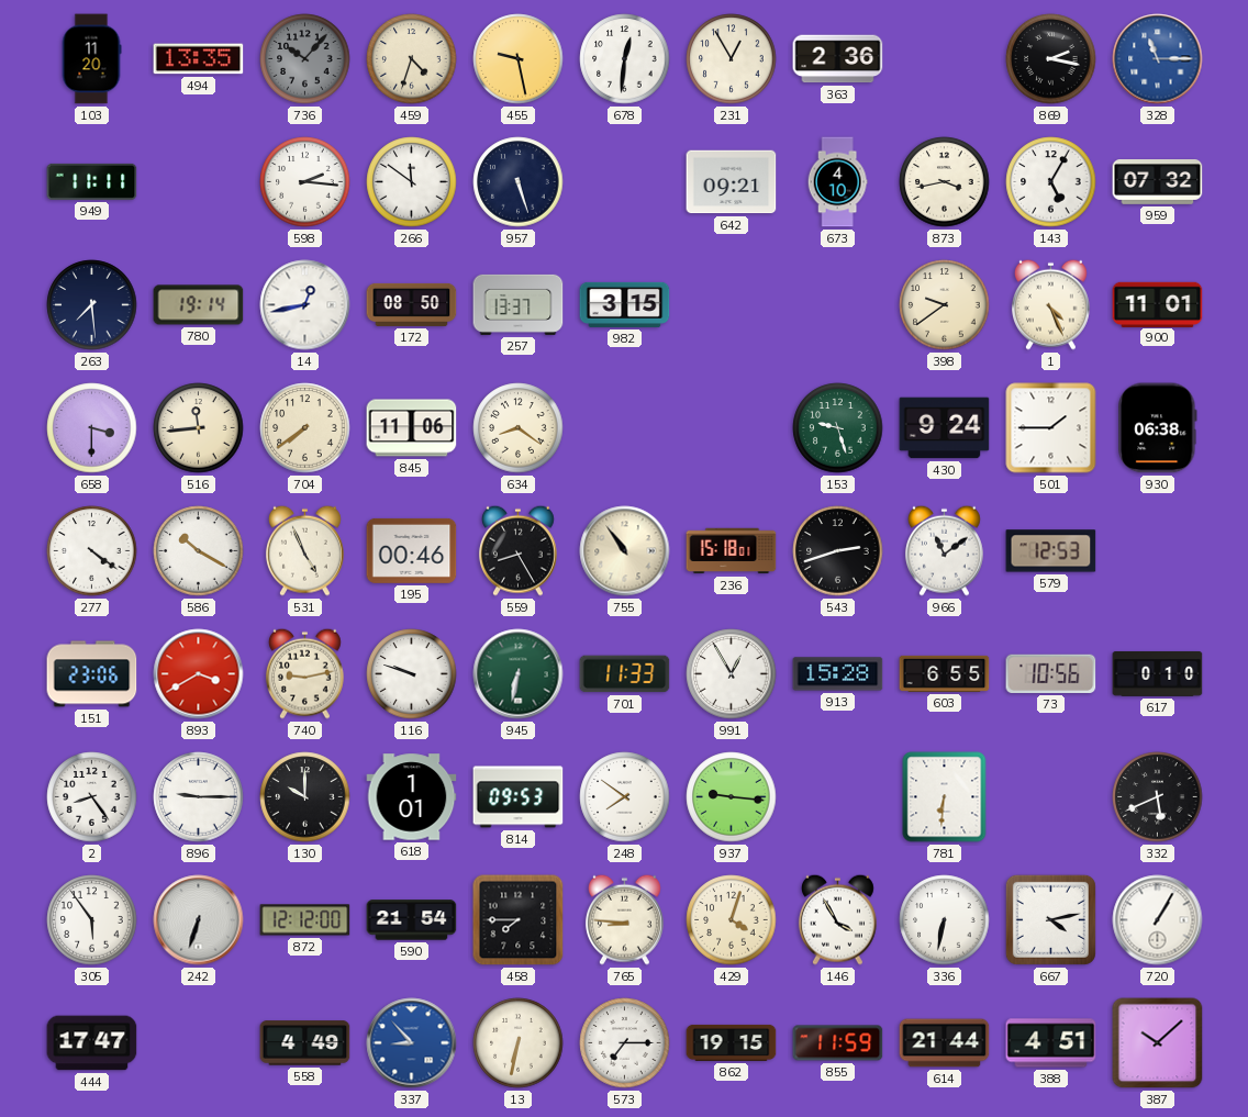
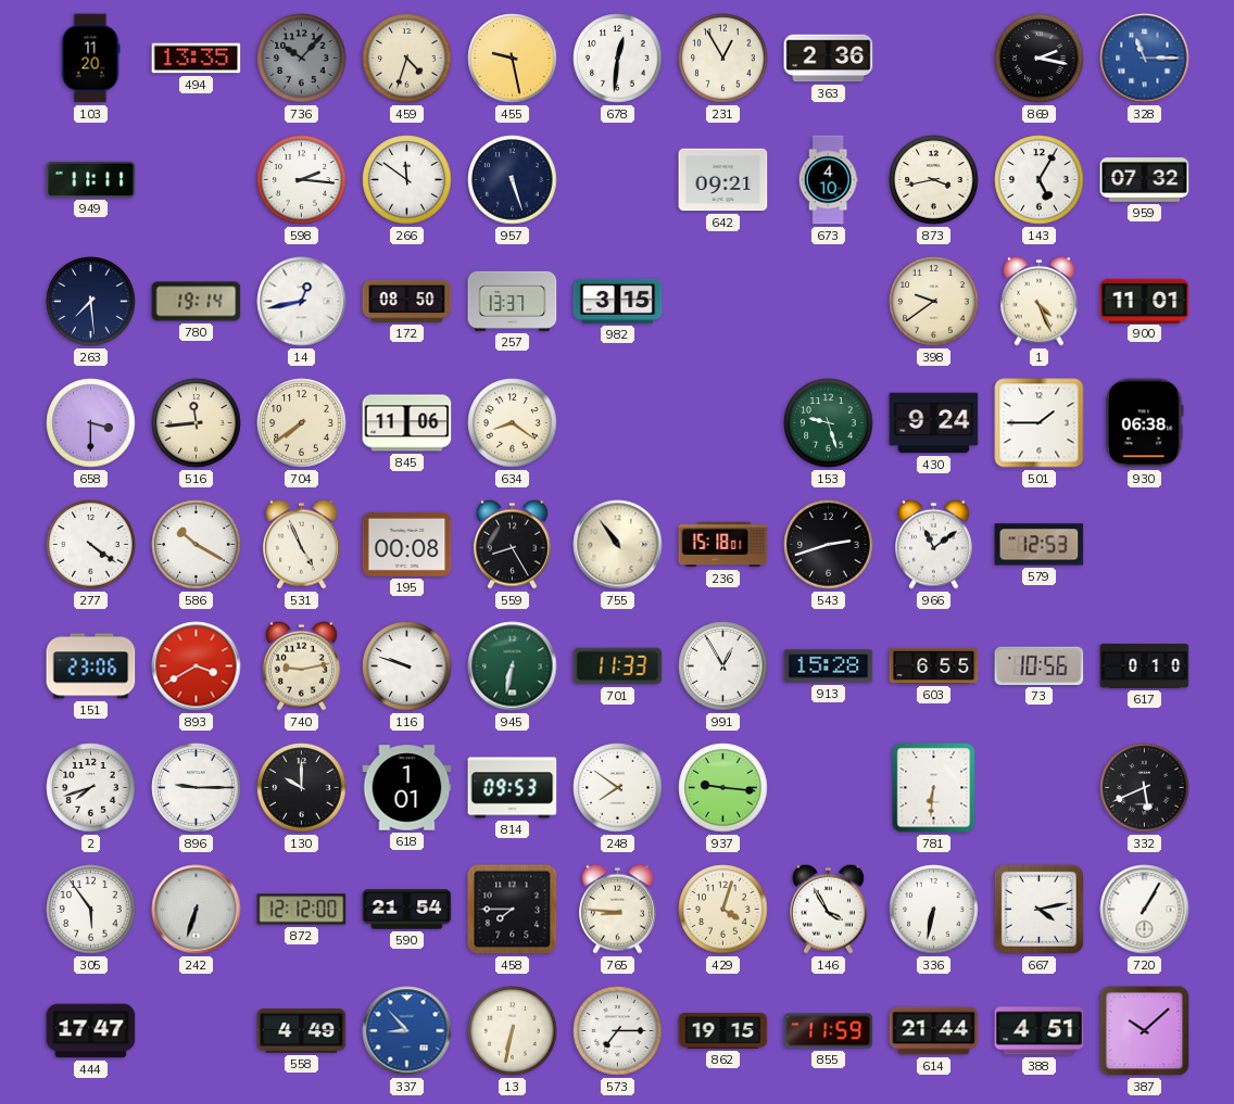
195: 00:46 -> 00:08 (407, 544)
2: 8:24 -> 7:42 (91, 788)
